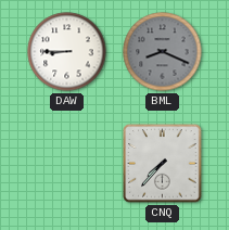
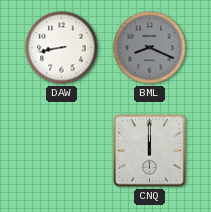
DAW: 8:45 -> 8:43 (62, 48)
CNQ: 7:37 -> 12:00 (150, 151)
